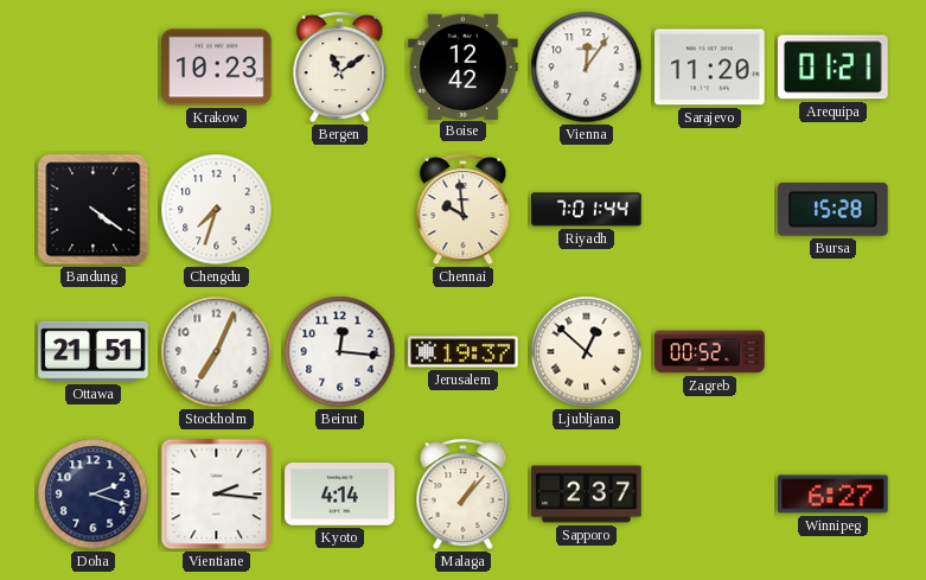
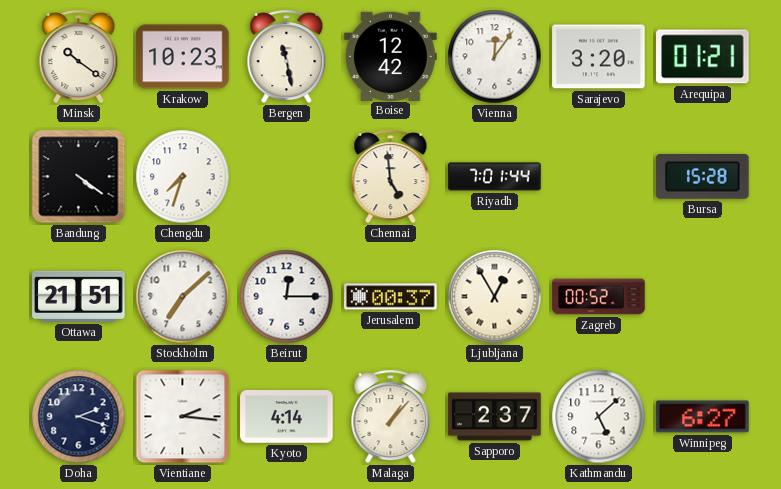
Minsk: none -> 10:21 (79, 57)
Bergen: 11:09 -> 11:28 (287, 57)
Sarajevo: 11:20 -> 3:20 (599, 57)
Chennai: 9:59 -> 4:59 (391, 177)
Stockholm: 7:04 -> 7:08 (183, 297)
Beirut: 12:16 -> 12:15 (287, 297)
Jerusalem: 19:37 -> 00:37 (391, 297)
Ljubljana: 12:52 -> 12:55 (495, 297)
Kathmandu: none -> 5:08 (599, 417)
